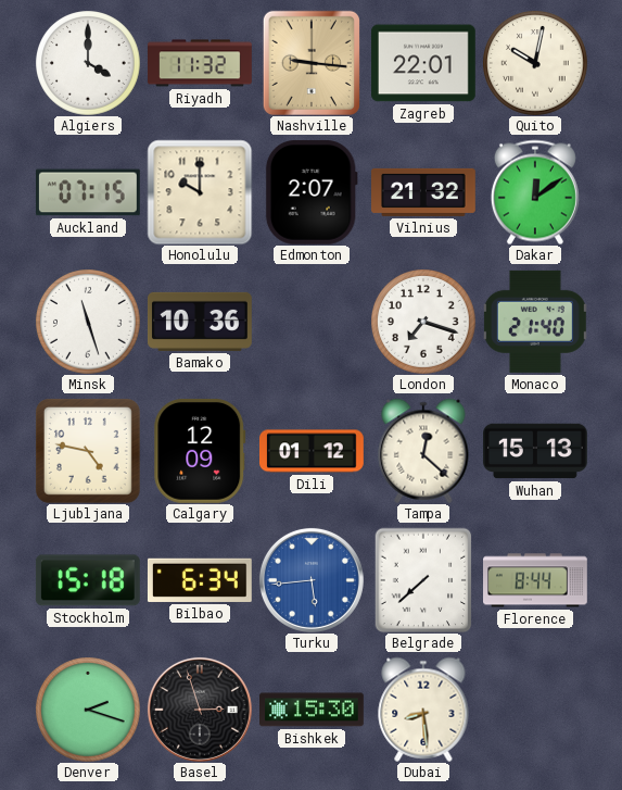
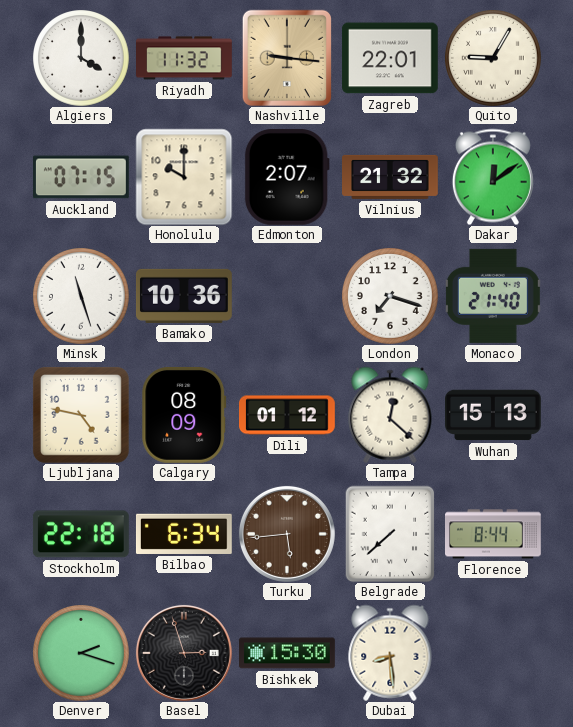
Quito: 10:02 -> 9:05 (493, 58)
Calgary: 12:09 -> 08:09 (184, 415)
Stockholm: 15:18 -> 22:18 (81, 534)
Turku dial: blue -> brown (287, 534)
